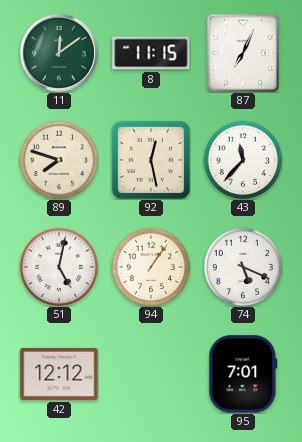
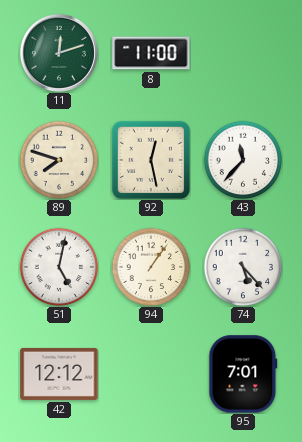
11: 12:09 -> 12:12 (59, 53)
8: 11:15 -> 11:00 (151, 53)
87: 7:04 -> none (243, 53)
74: 5:19 -> 5:23 (243, 267)
